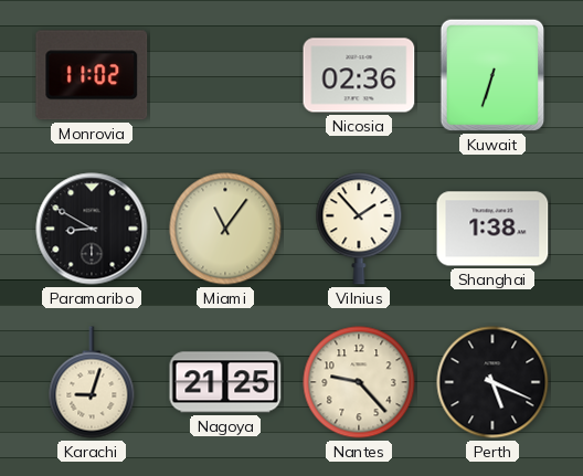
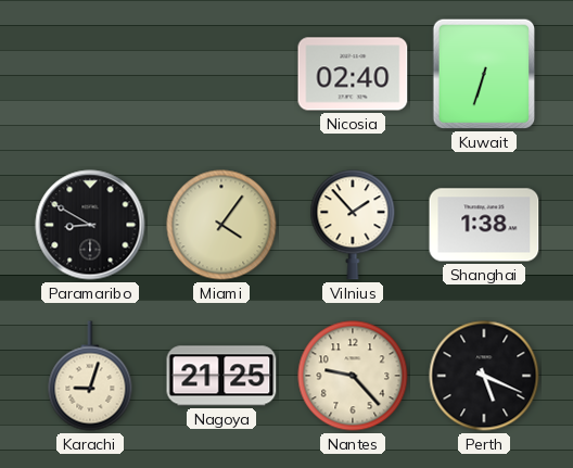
Monrovia: 11:02 -> none (92, 75)
Nicosia: 02:36 -> 02:40 (353, 74)
Miami: 11:06 -> 4:06 (221, 225)
